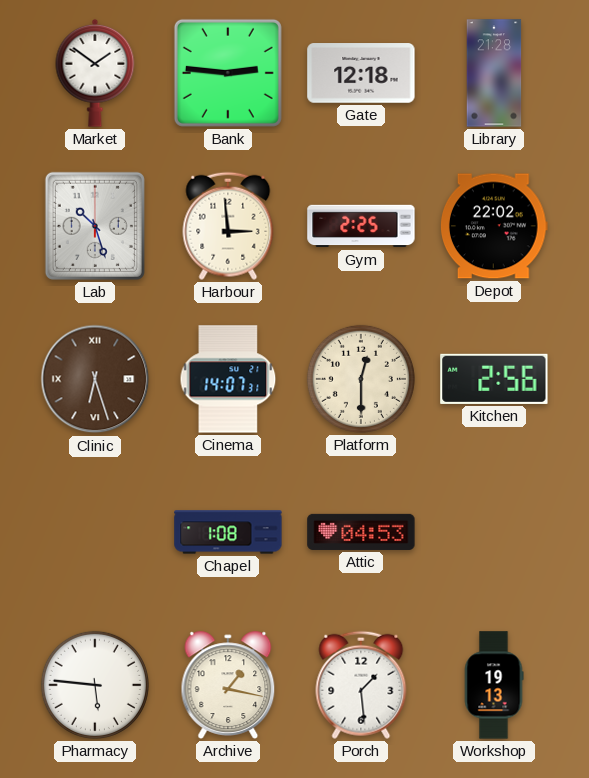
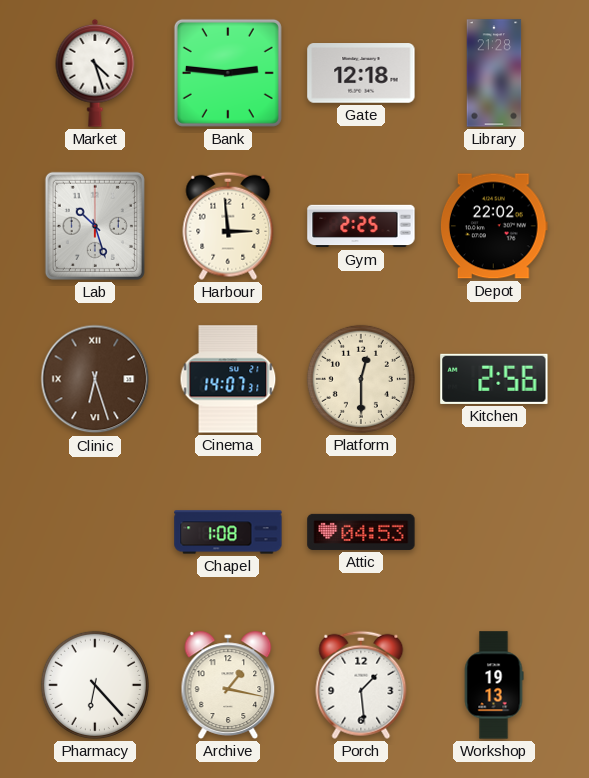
Market: 1:51 -> 4:27 (95, 73)
Pharmacy: 5:46 -> 6:23 (95, 685)
